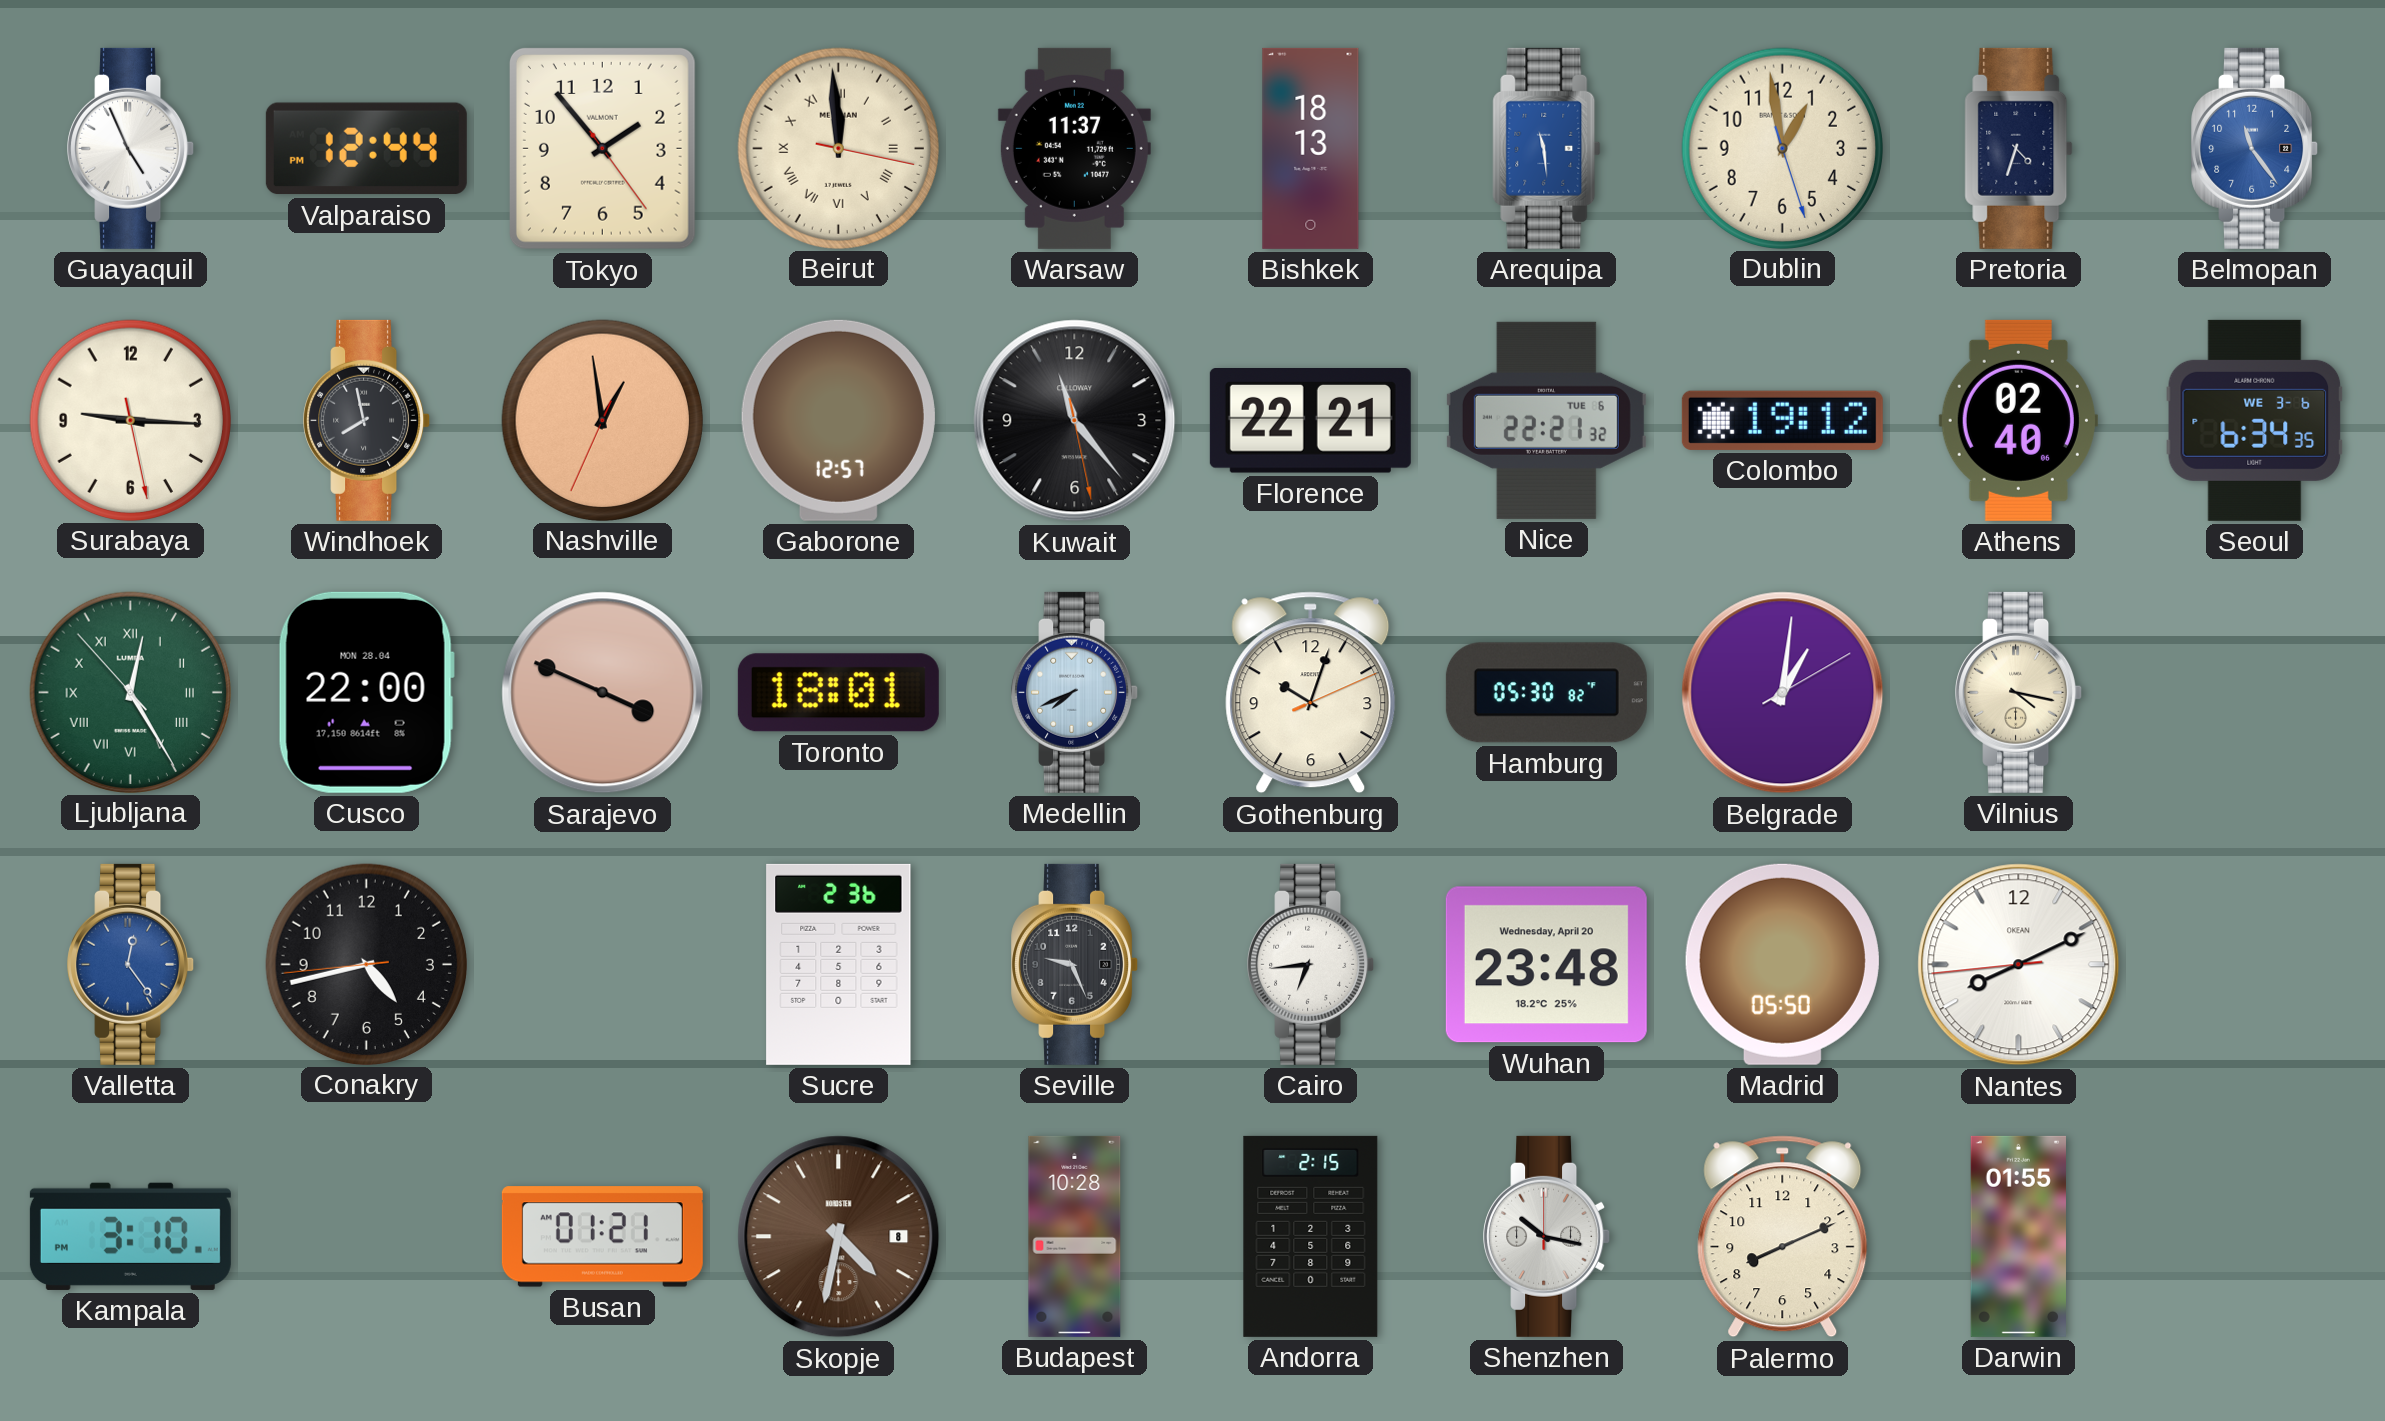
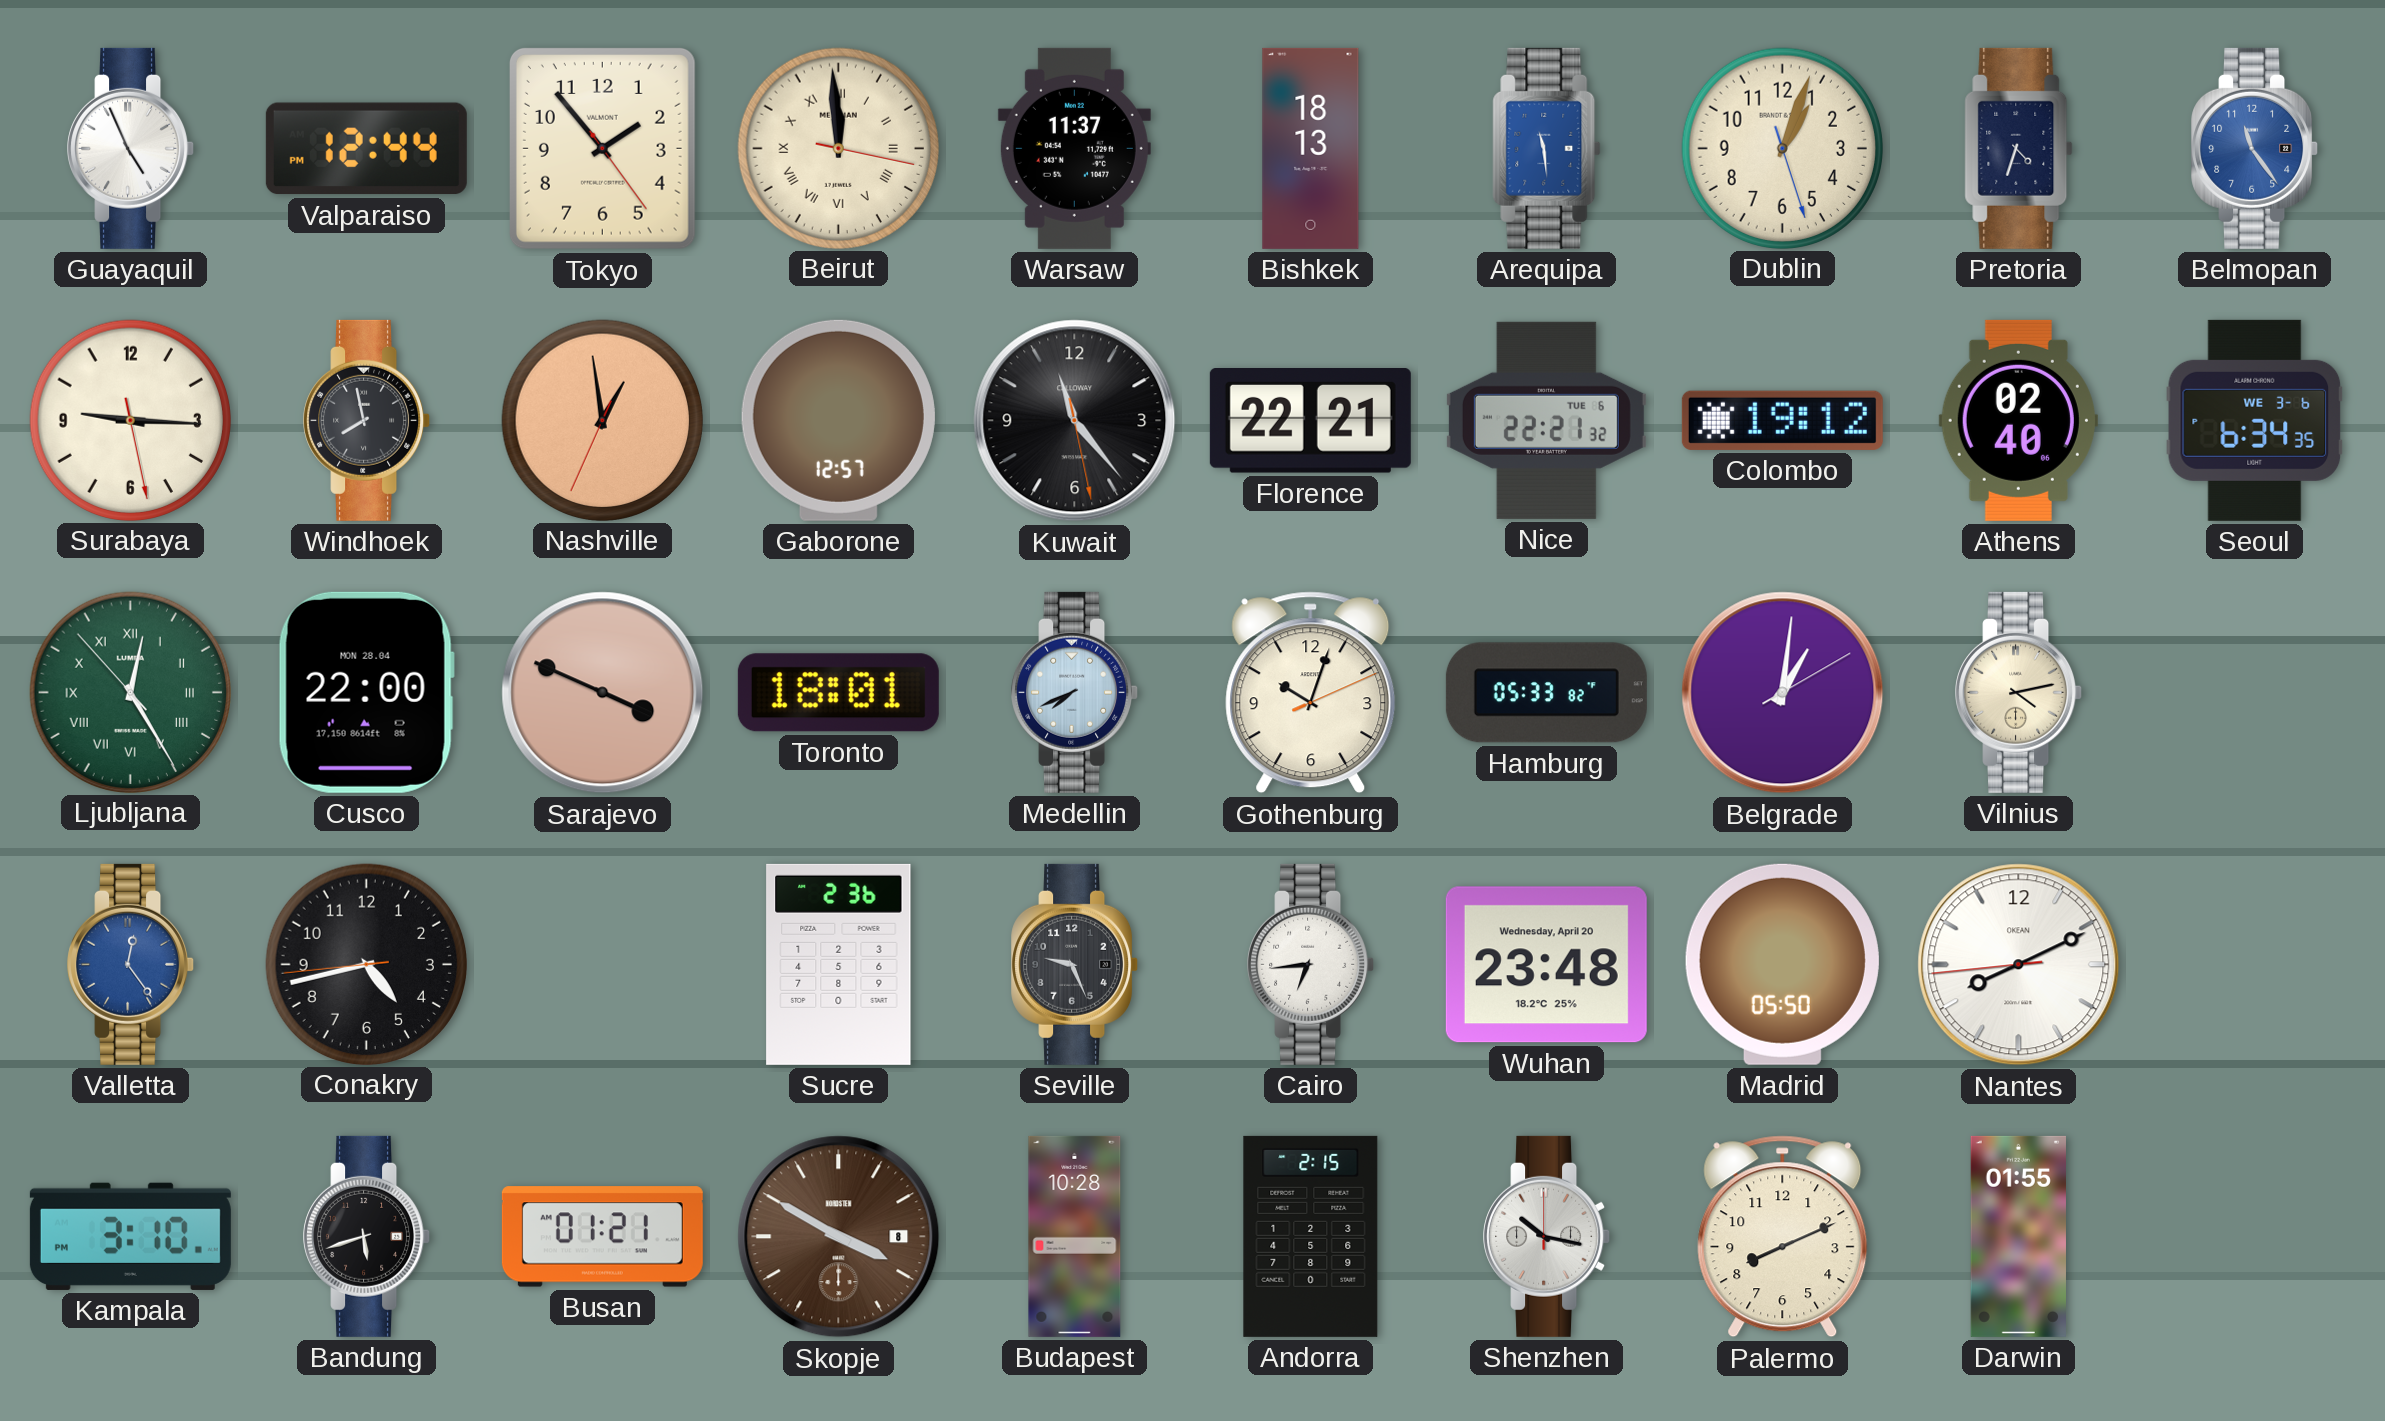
Dublin: 12:58 -> 1:03 (1782, 148)
Hamburg: 05:30 -> 05:33 (1546, 693)
Vilnius: 4:17 -> 4:13 (2019, 692)
Bandung: none -> 5:42 (367, 1236)
Skopje: 4:32 -> 3:50 (839, 1237)
